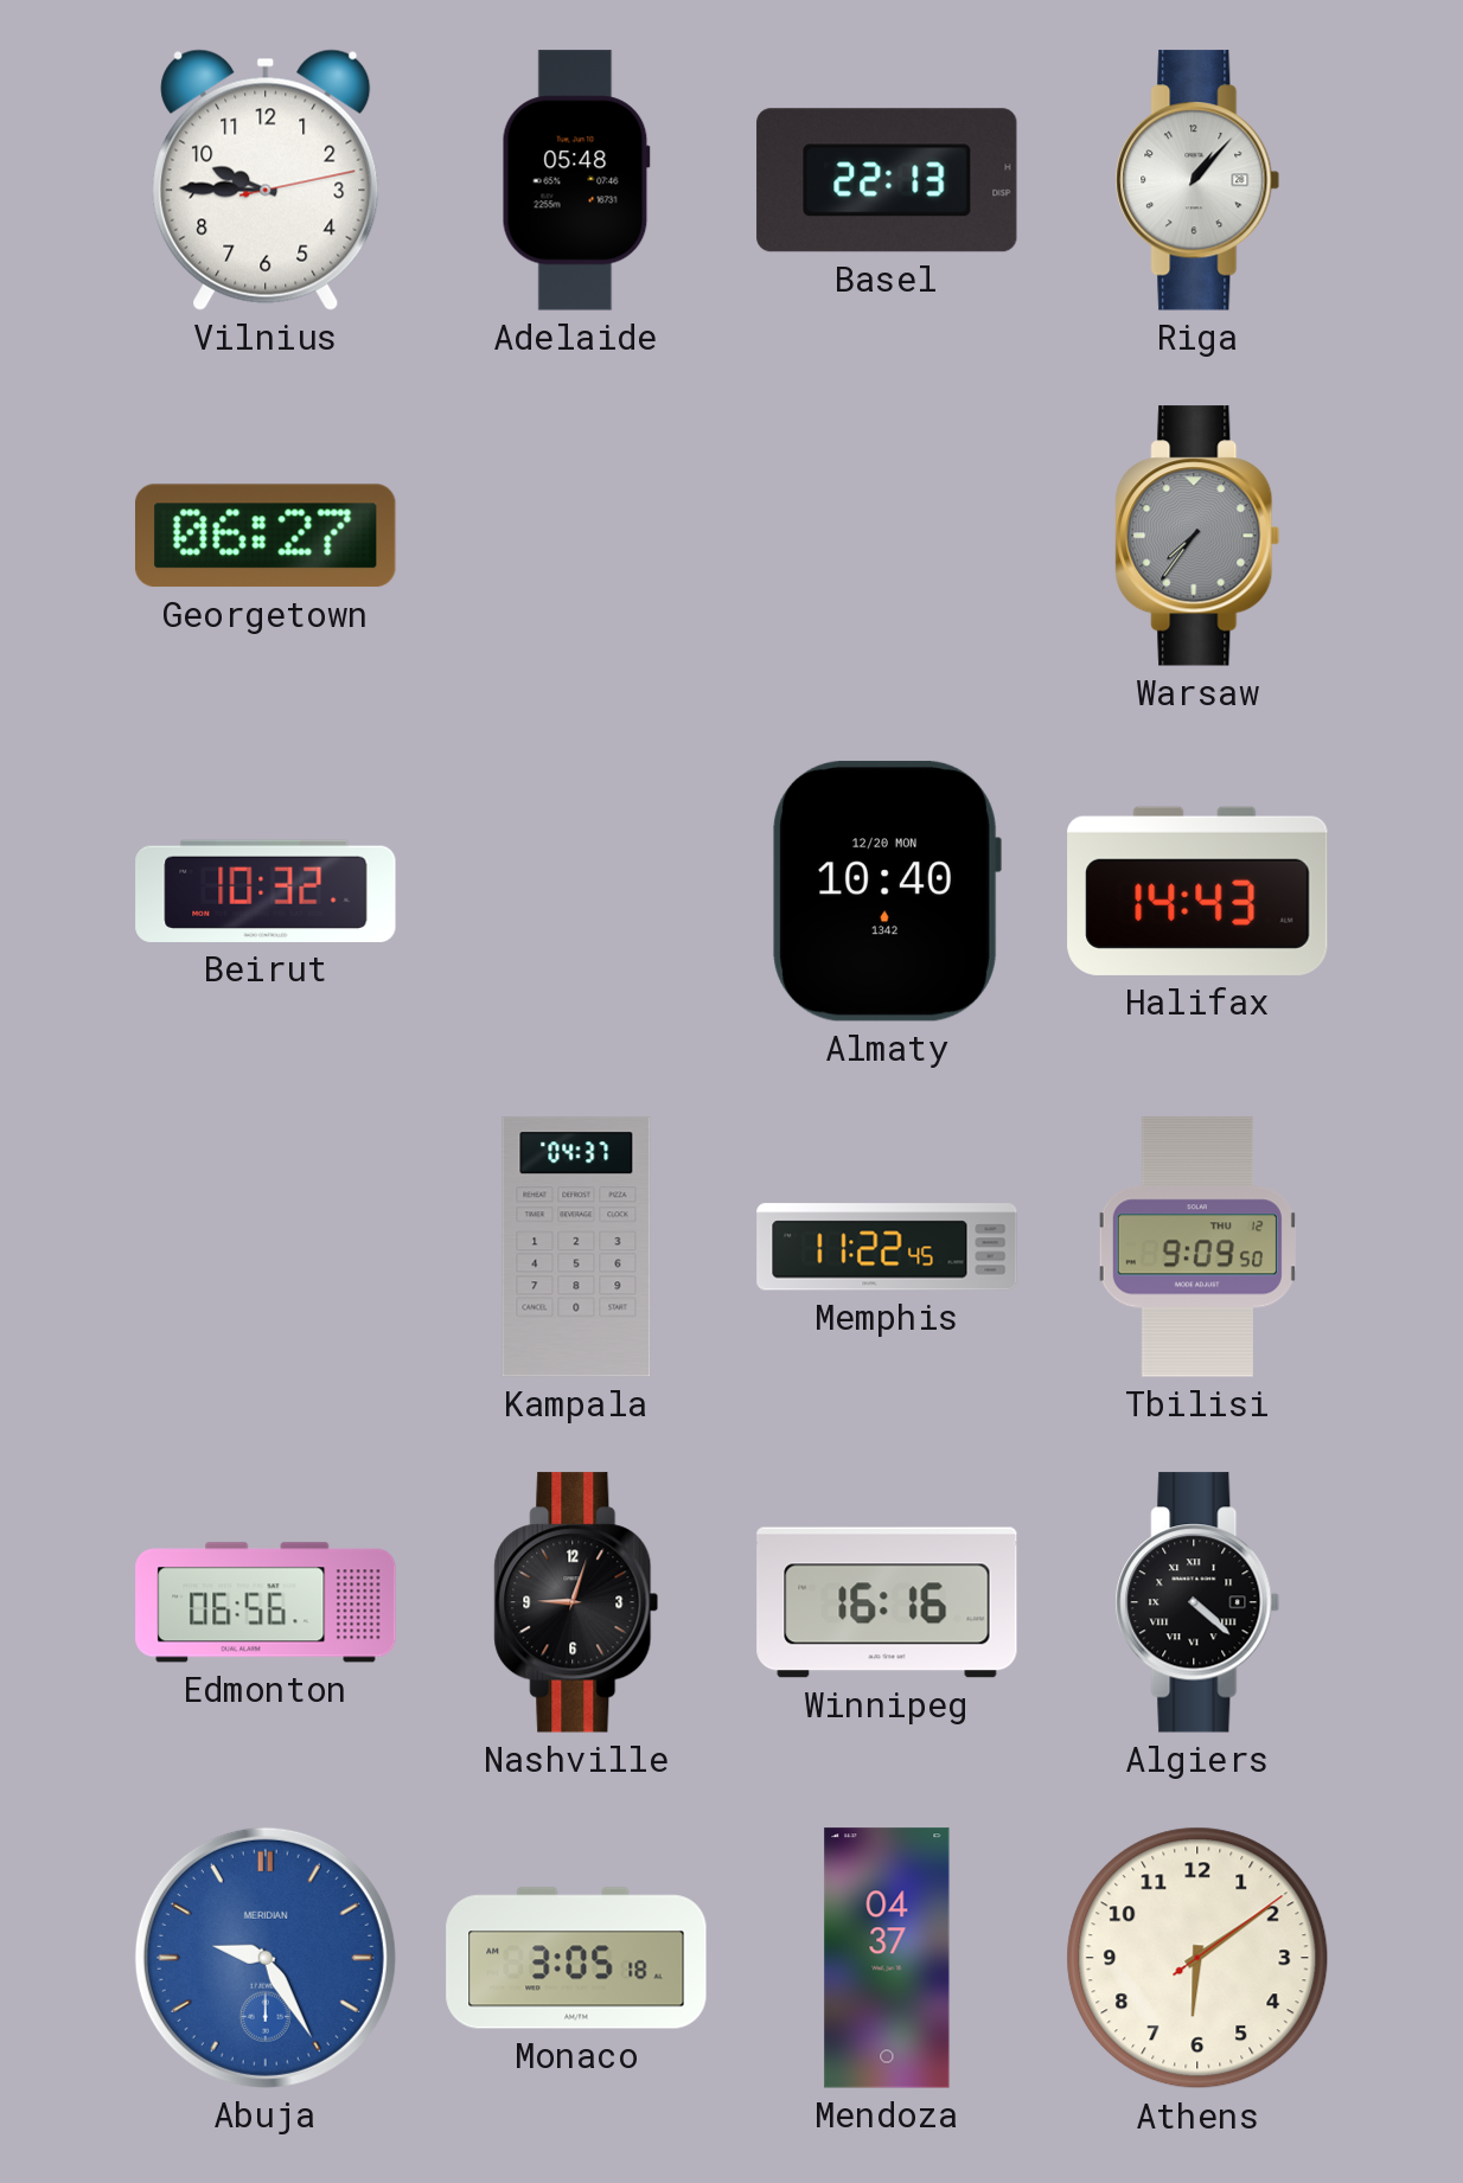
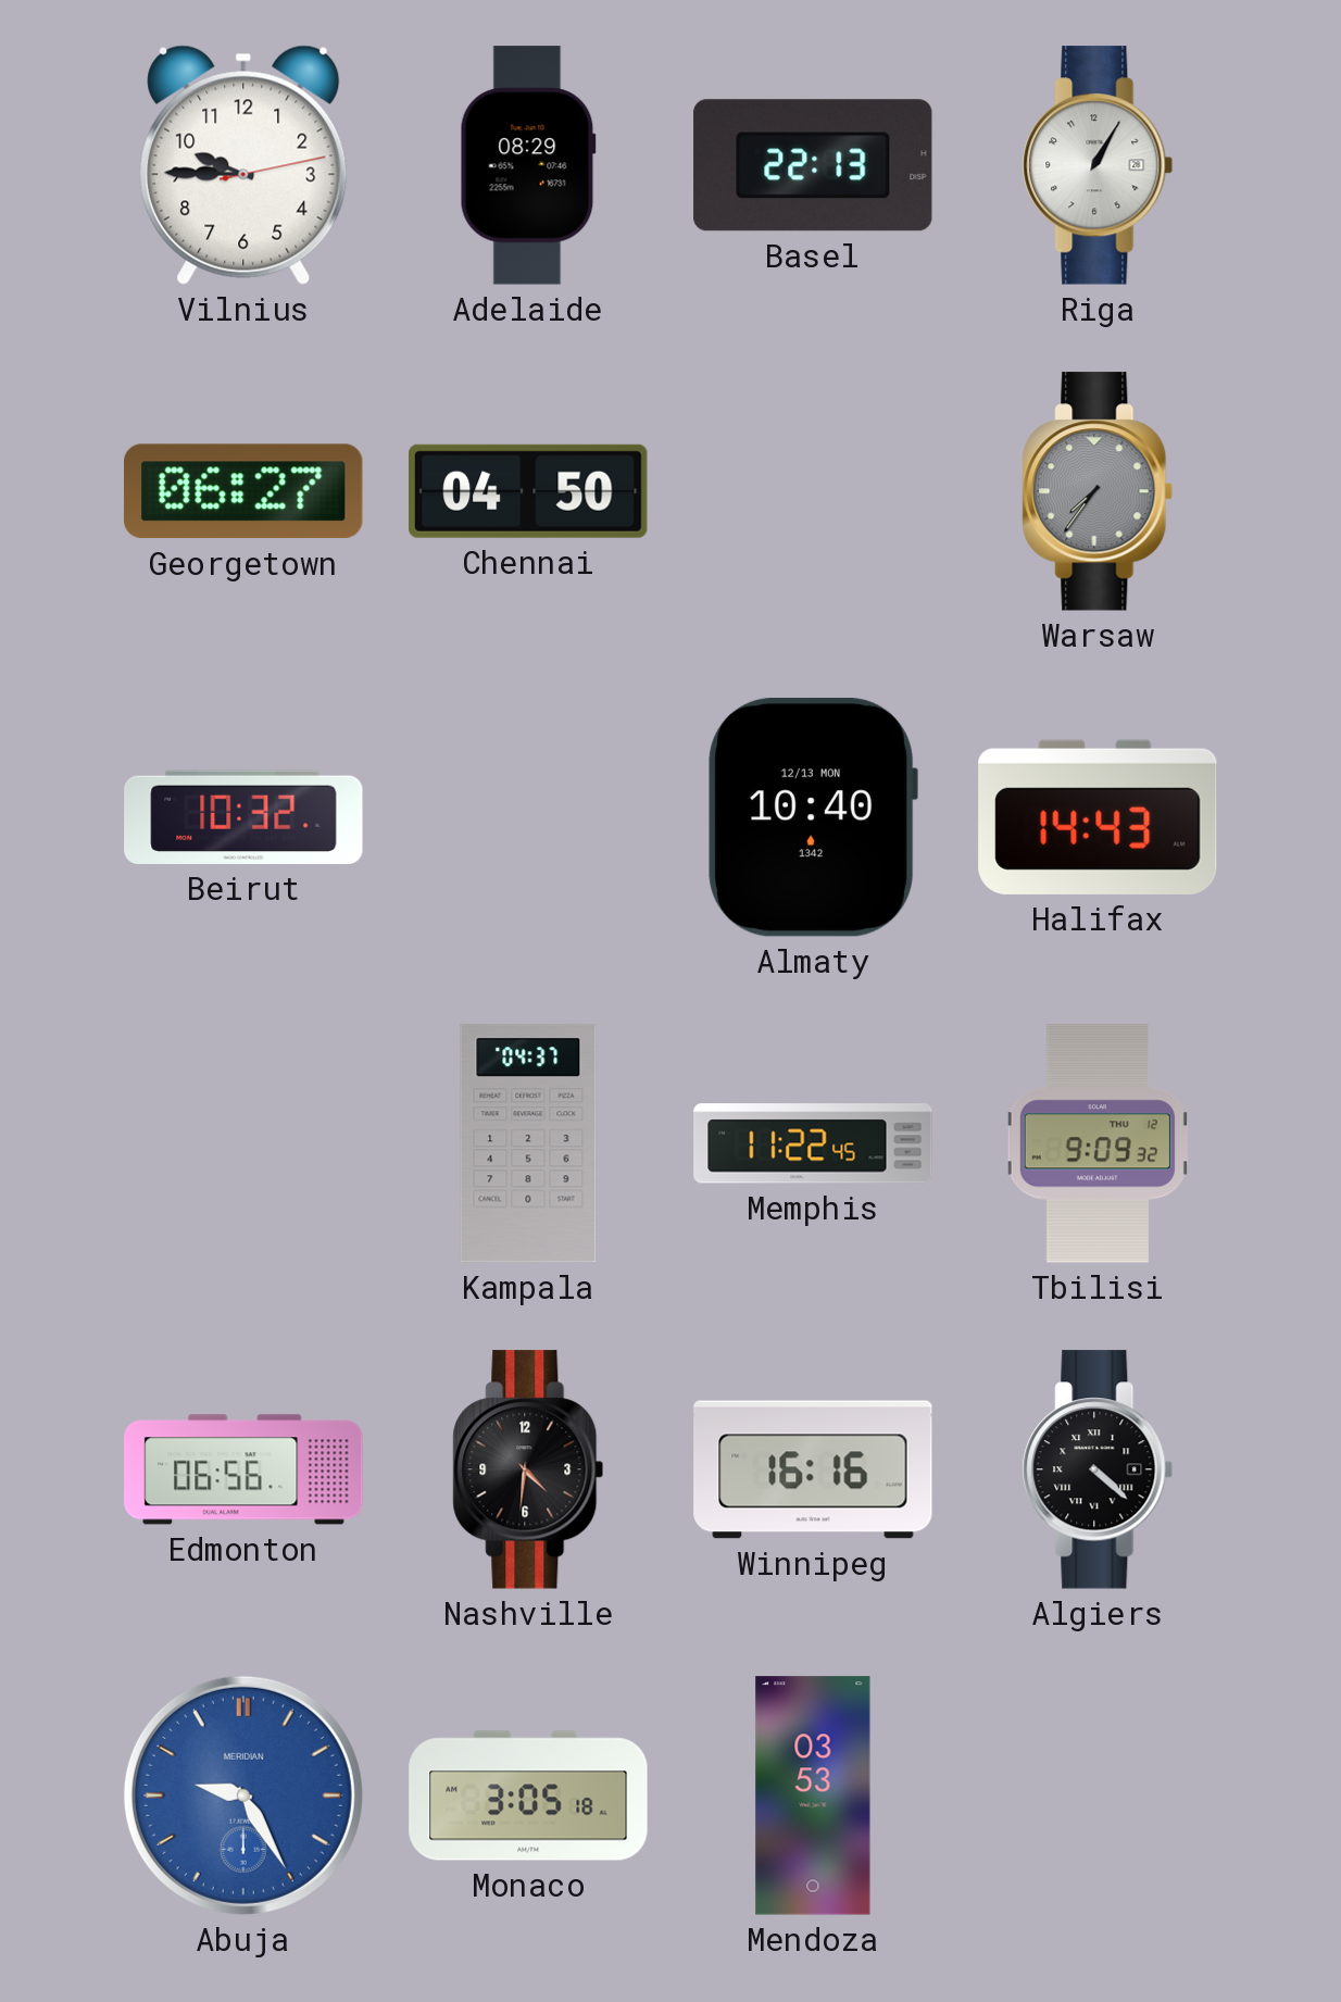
Adelaide: 05:48 -> 08:29 (528, 165)
Riga: 1:07 -> 1:05 (1098, 165)
Chennai: none -> 04:50 (528, 491)
Almaty date: 12/20 MON -> 12/13 MON (813, 817)
Tbilisi: 9:09:50 -> 9:09:32 (1098, 1143)
Nashville: 9:03 -> 4:31 (528, 1469)
Mendoza: 04:37 -> 03:53 (813, 1795)
Athens: 6:09 -> none (1197, 1958)
